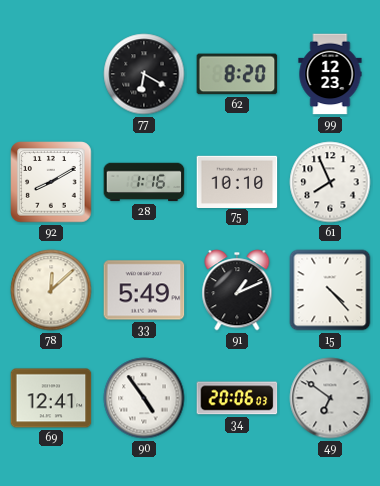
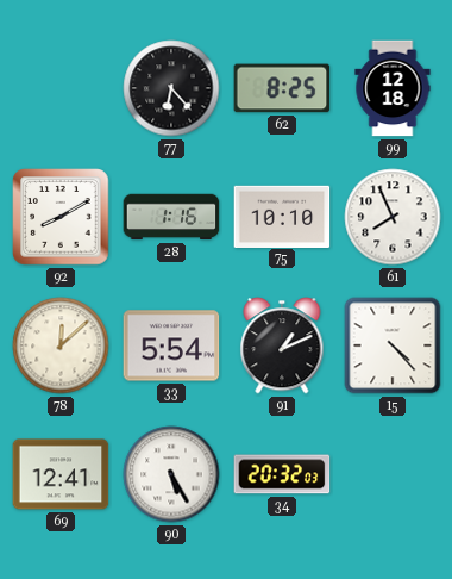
77: 6:20 -> 6:23 (171, 88)
62: 8:20 -> 8:25 (282, 88)
99: 12:23 -> 12:18 (393, 88)
33: 5:49 -> 5:54 (171, 345)
90: 4:54 -> 5:25 (171, 474)
34: 20:06 -> 20:32 (282, 474)
49: 6:51 -> none (330, 398)
